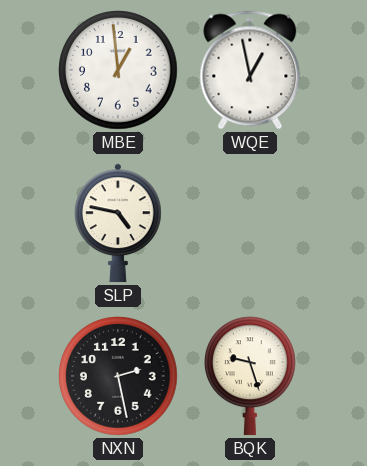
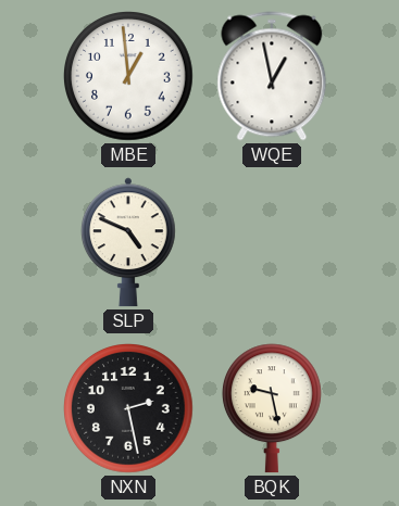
SLP: 4:47 -> 4:49 (128, 242)
BQK: 9:27 -> 9:28 (272, 408)
